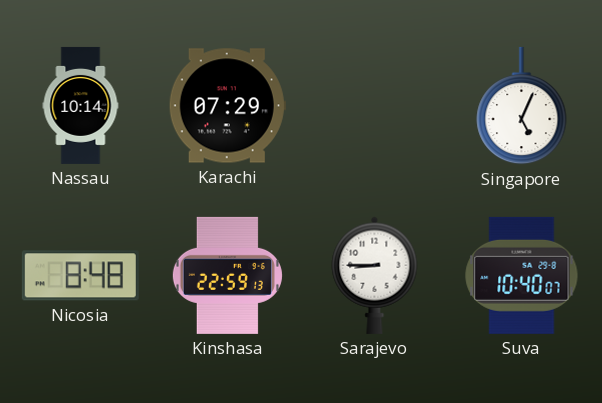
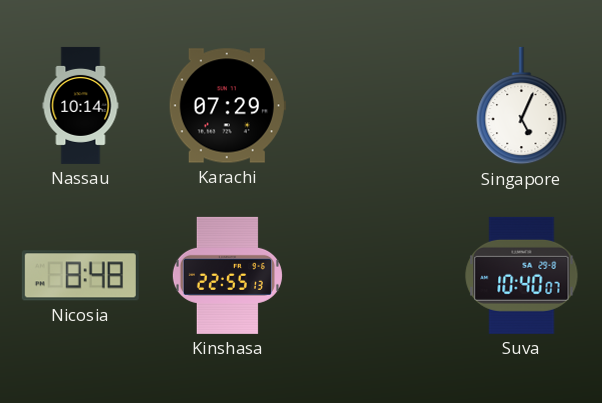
Kinshasa: 22:59 -> 22:55 (227, 275)
Sarajevo: 8:45 -> none (375, 275)
